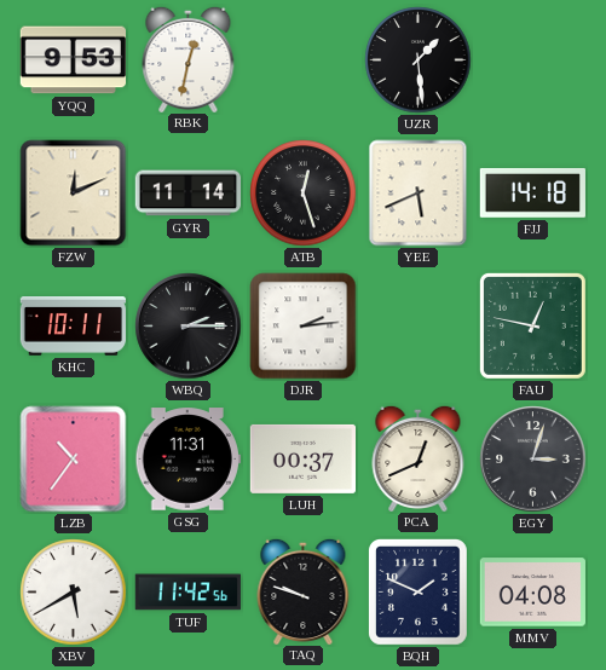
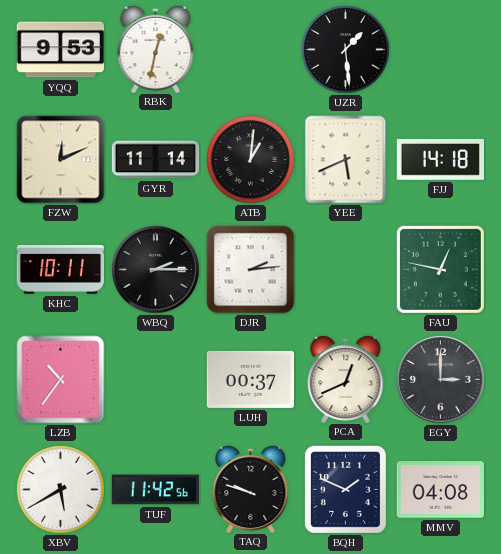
ATB: 12:27 -> 1:01 (251, 160)
GSG: 11:31 -> none (187, 460)
EGY: 3:03 -> 3:00 (441, 380)
